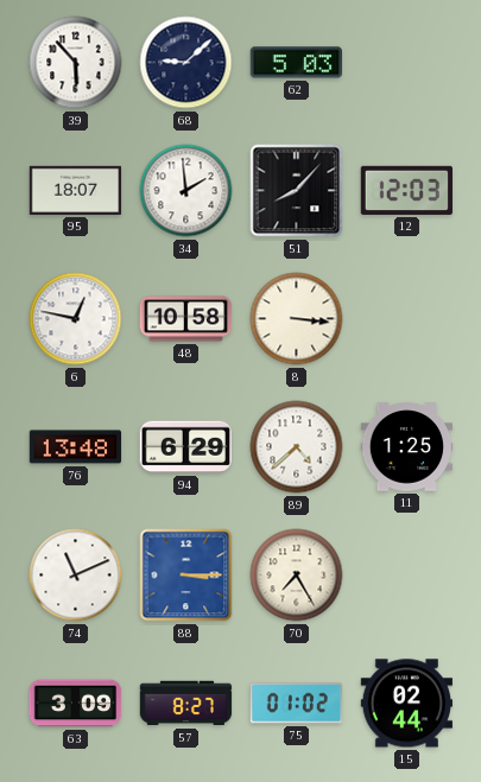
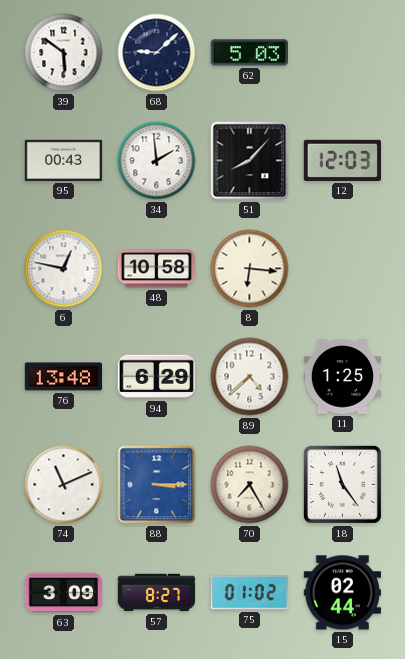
39: 5:53 -> 5:51 (64, 53)
95: 18:07 -> 00:43 (64, 160)
8: 3:16 -> 6:16 (250, 269)
18: none -> 11:24 (342, 484)
